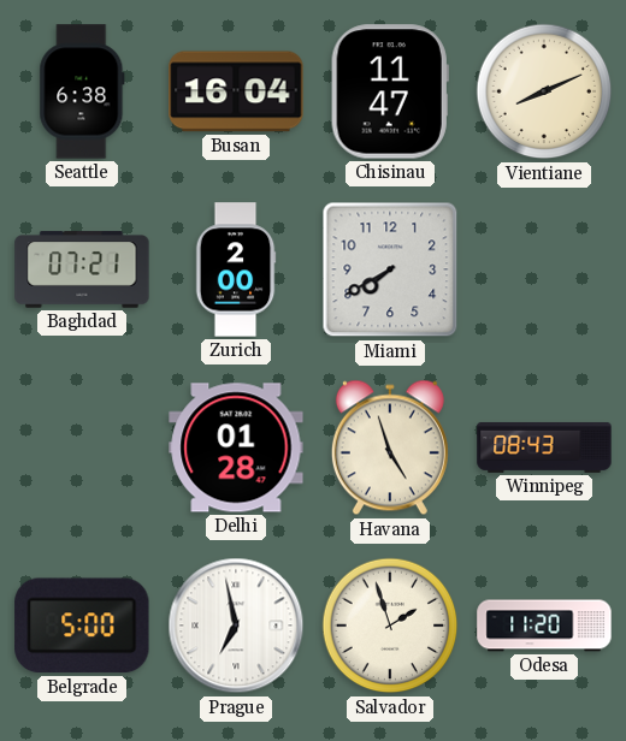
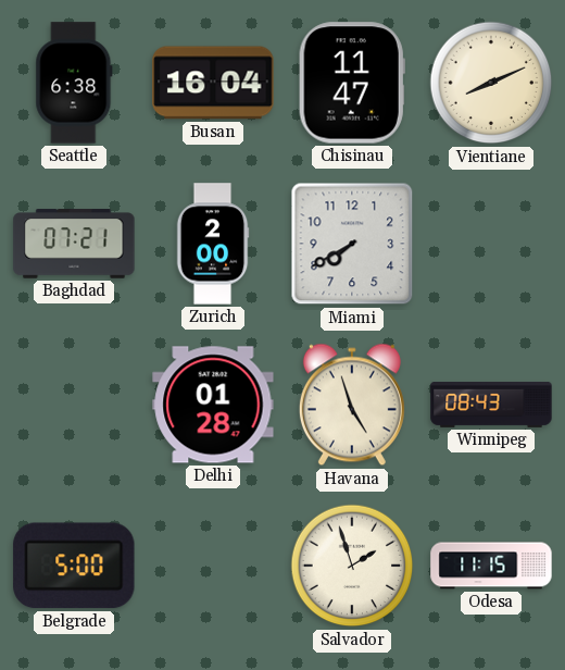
Prague: 6:58 -> none (236, 626)
Odesa: 11:20 -> 11:15 (491, 566)
